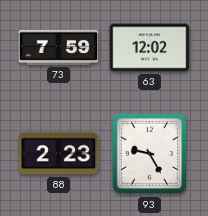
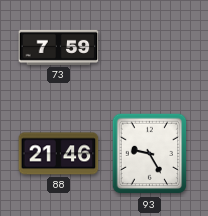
63: 12:02 -> none (150, 48)
88: 2:23 -> 21:46 (59, 154)
